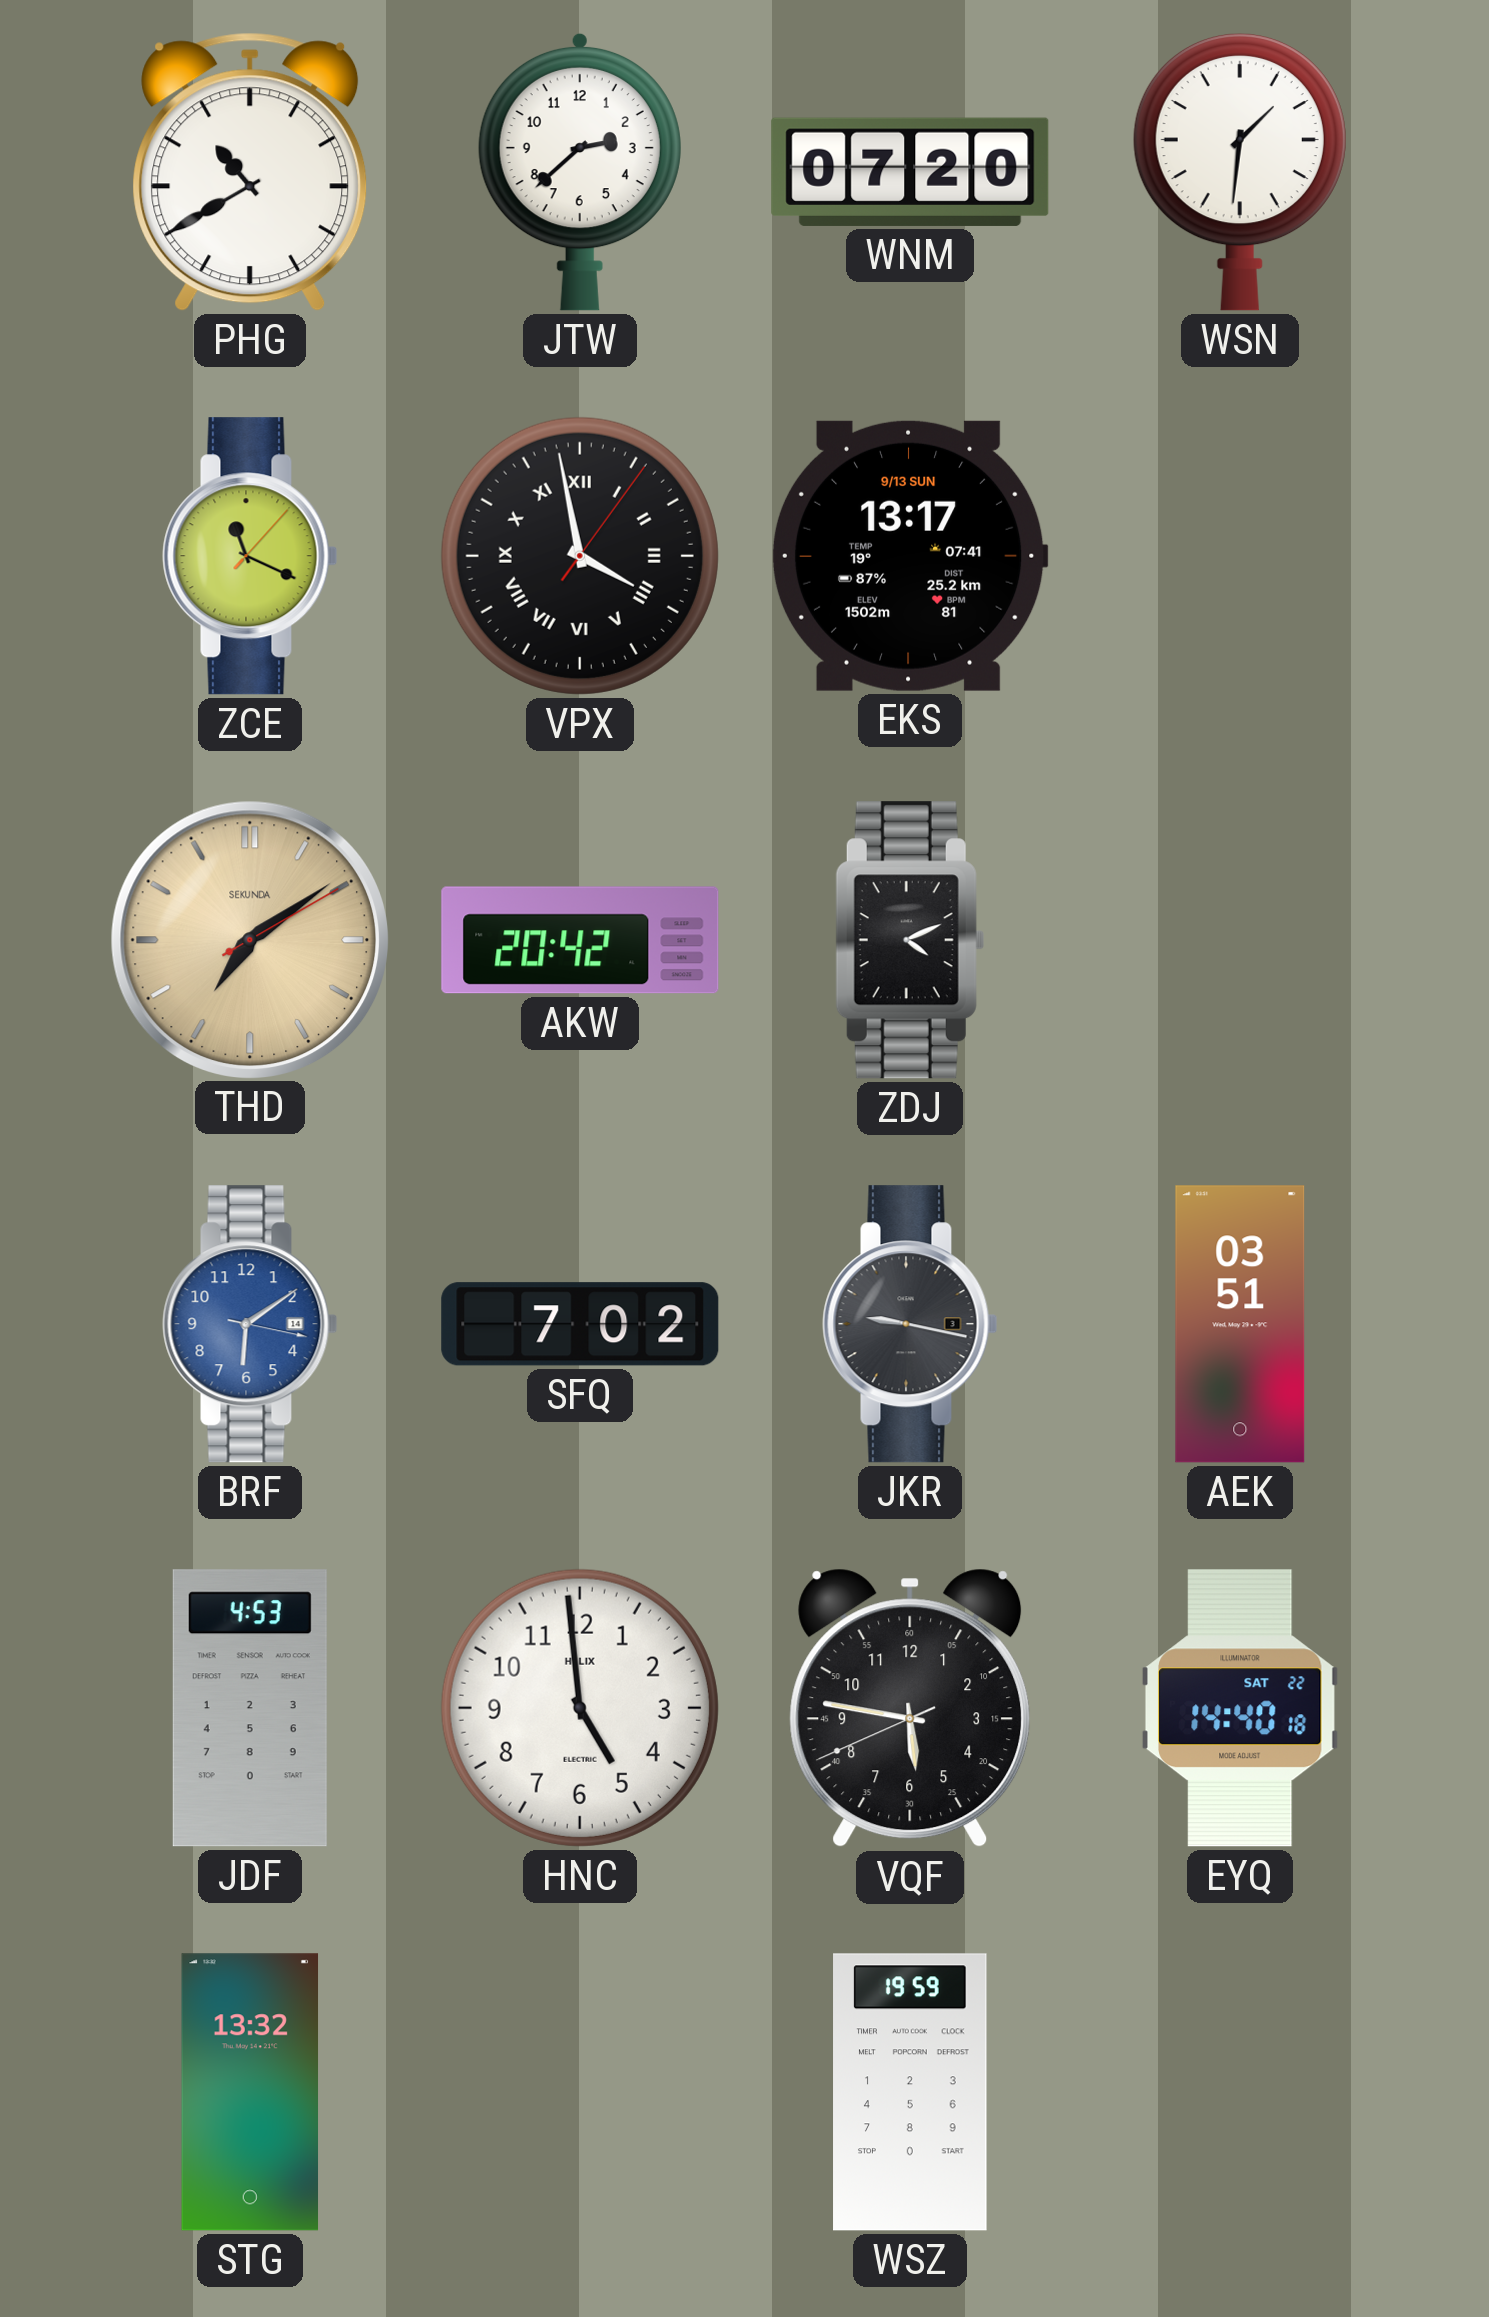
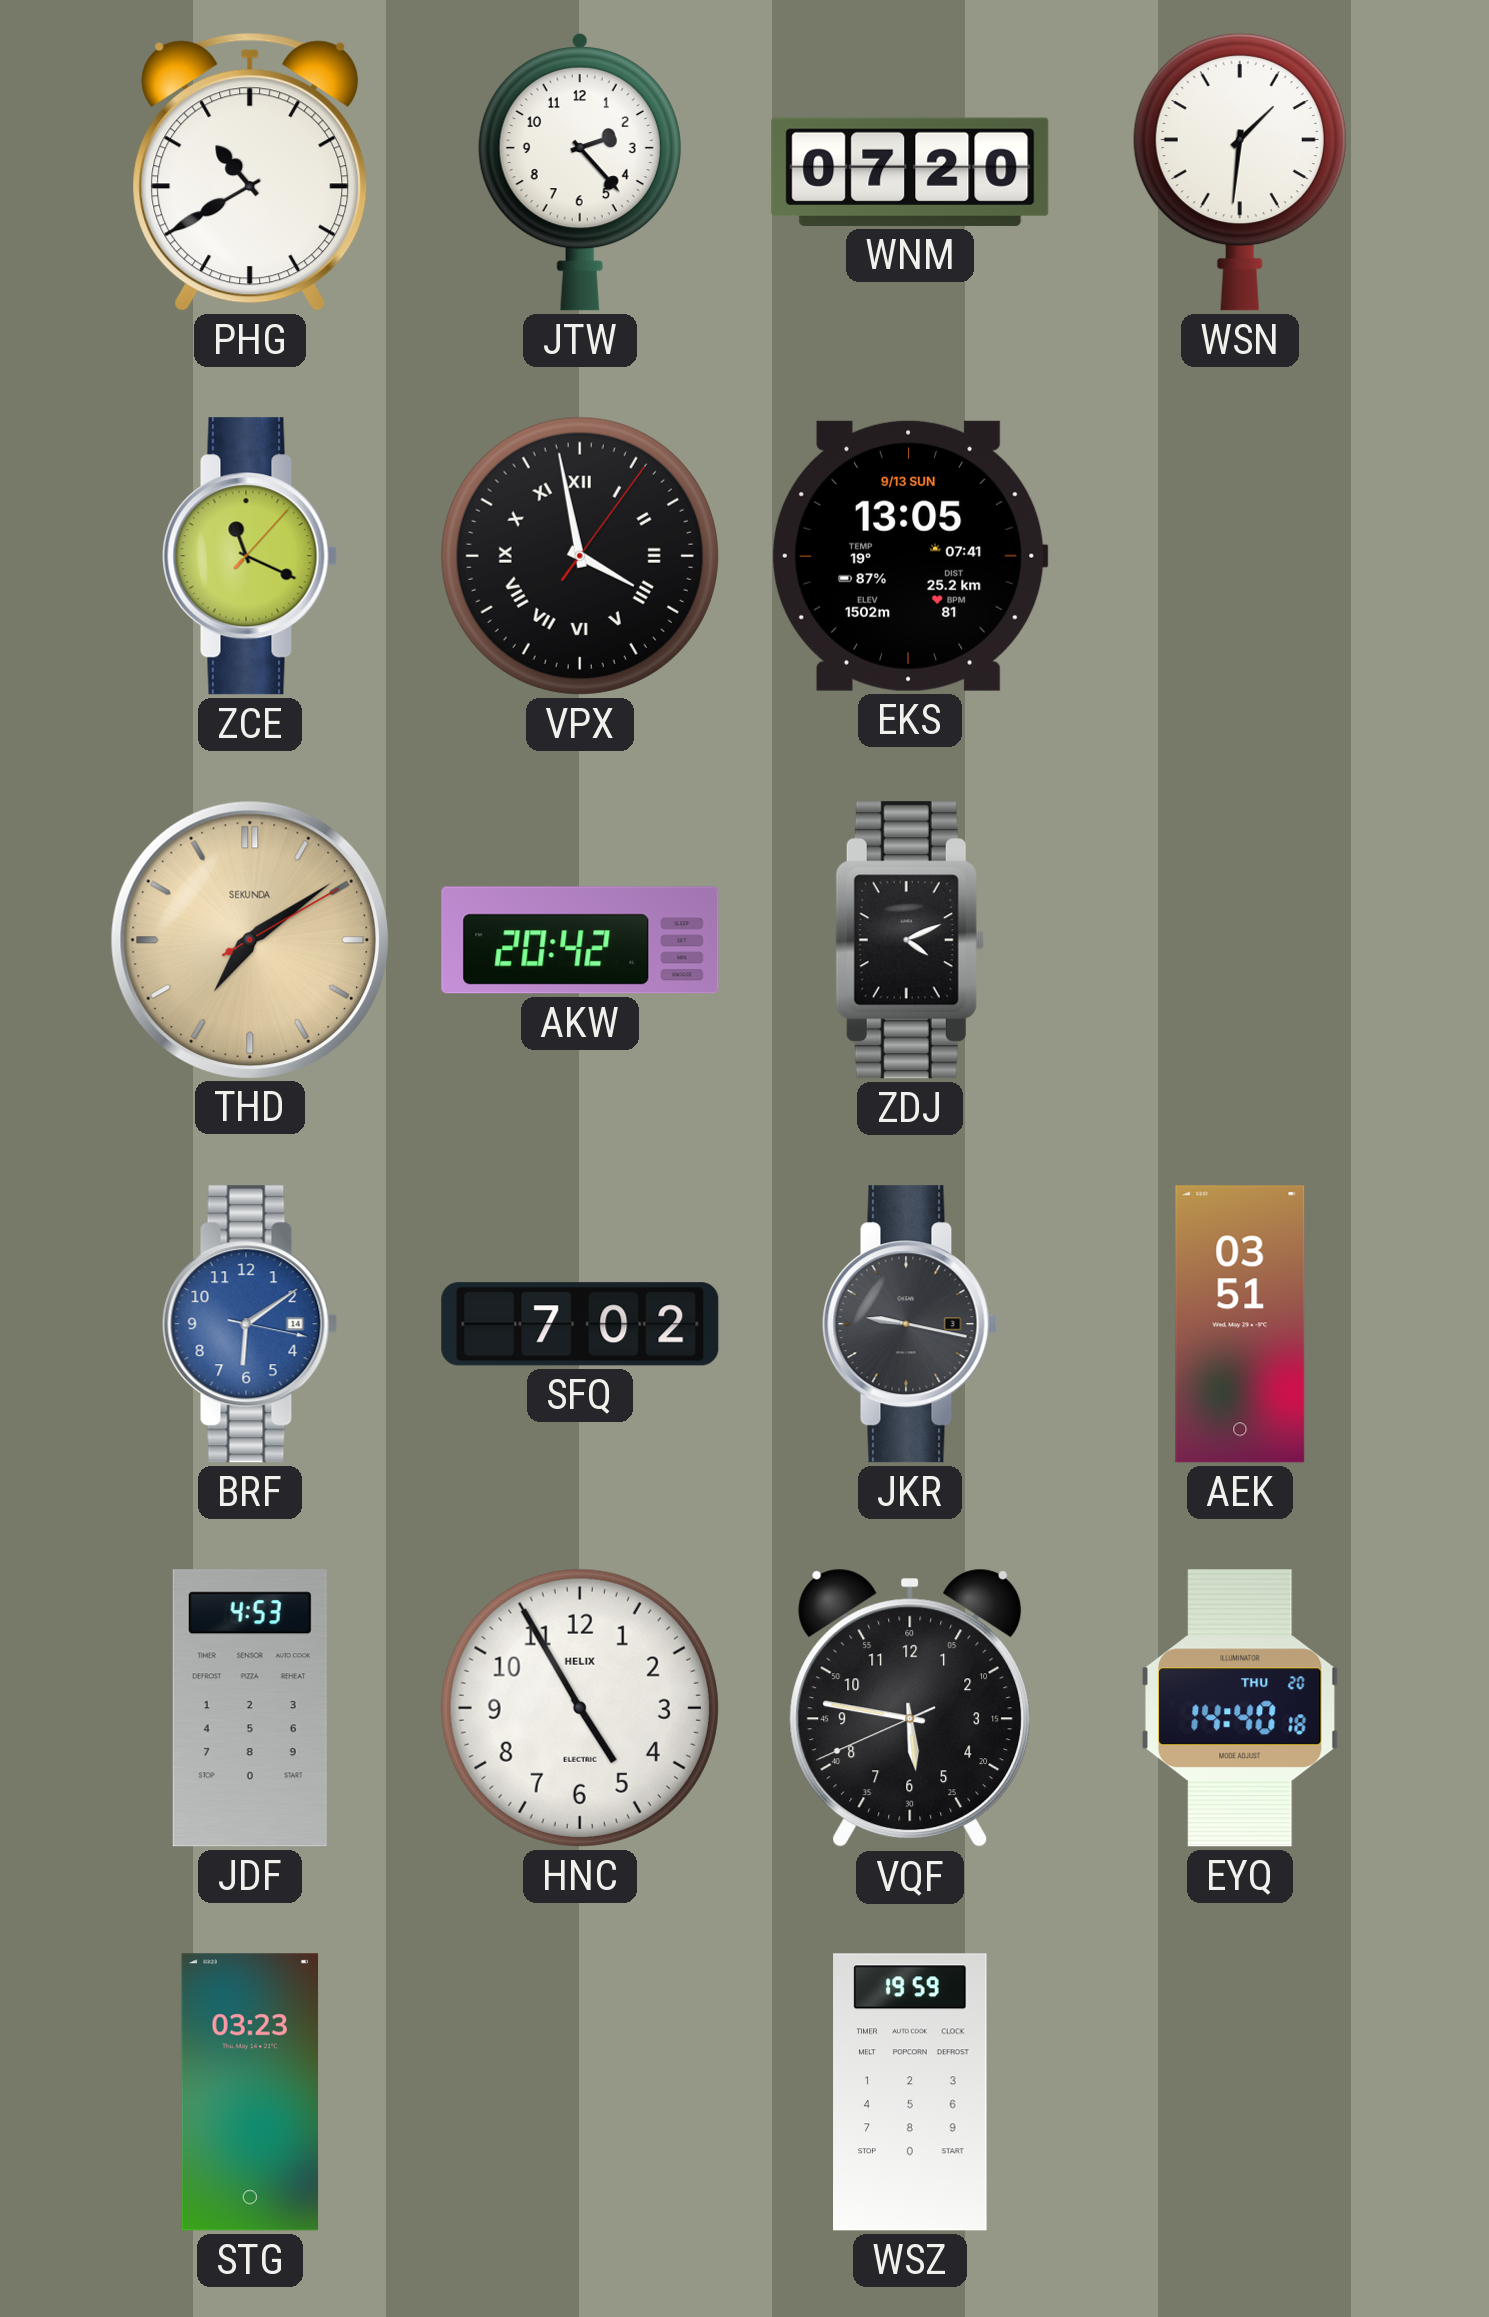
JTW: 2:38 -> 2:23 (580, 172)
EKS: 13:17 -> 13:05 (910, 556)
HNC: 4:59 -> 4:55 (580, 1708)
EYQ date: SAT 22 -> THU 20 (1240, 1708)
STG: 13:32 -> 03:23 (250, 2092)
